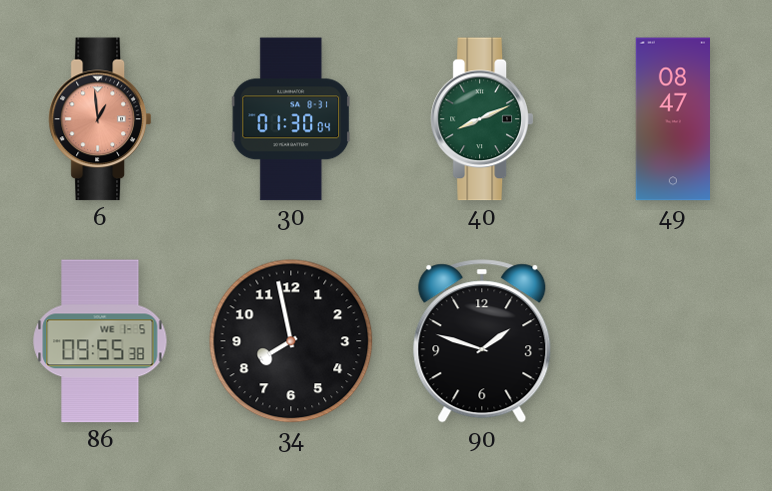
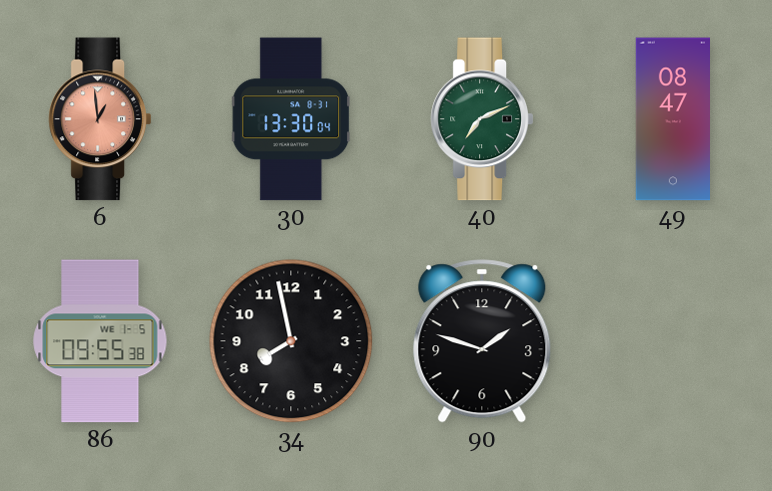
30: 01:30 -> 13:30 (291, 119)
40: 8:11 -> 7:11 (482, 119)
